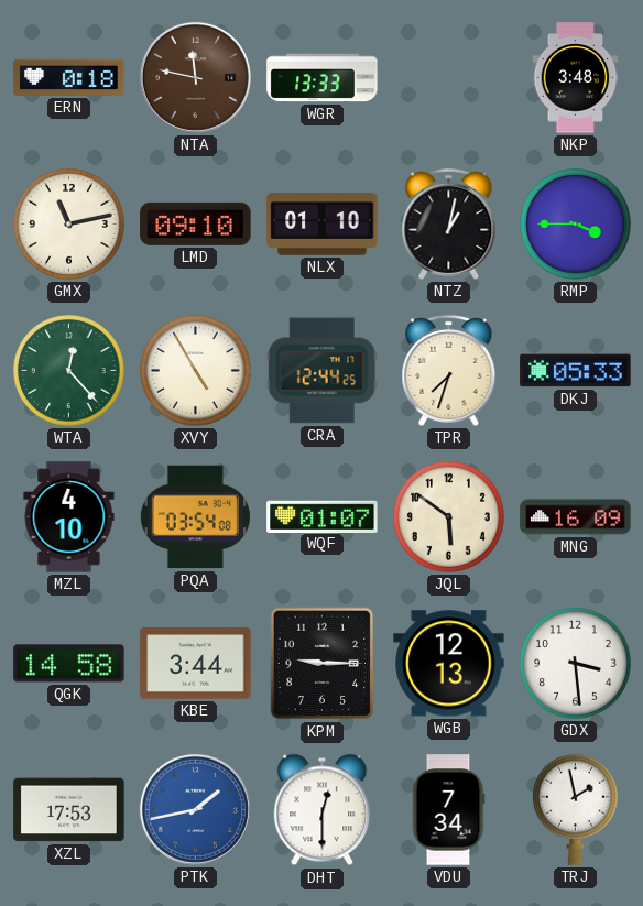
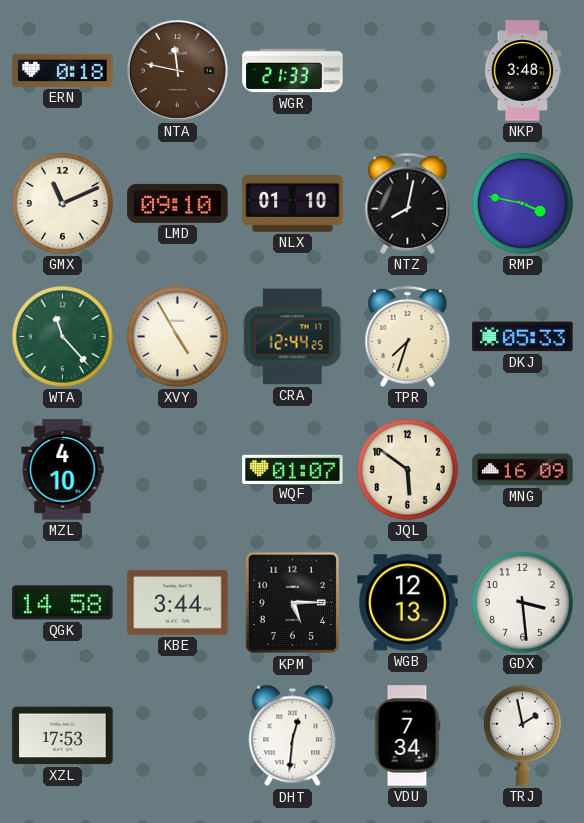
WGR: 13:33 -> 21:33 (293, 71)
GMX: 11:13 -> 11:11 (63, 204)
NTZ: 1:02 -> 8:02 (408, 203)
RMP: 3:45 -> 3:47 (523, 204)
WTA: 12:23 -> 11:23 (63, 337)
PQA: 03:54 -> none (195, 517)
KPM: 9:15 -> 5:15 (293, 603)
PTK: 1:43 -> none (195, 809)
DHT: 12:30 -> 12:31 (293, 736)
